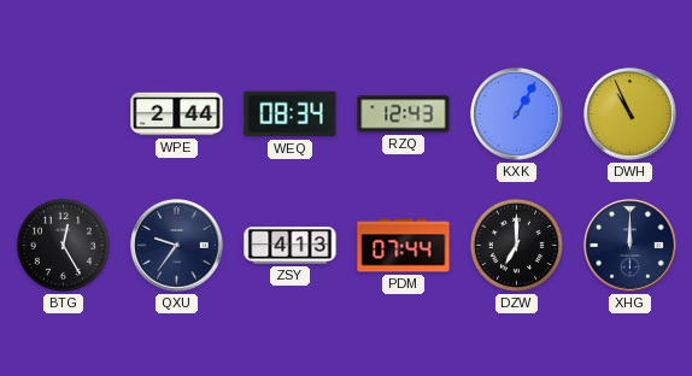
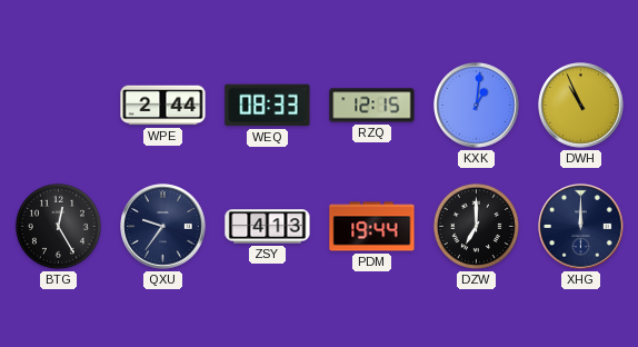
WEQ: 08:34 -> 08:33 (268, 106)
RZQ: 12:43 -> 12:15 (372, 106)
KXK: 1:05 -> 1:01 (477, 106)
PDM: 07:44 -> 19:44 (372, 227)
